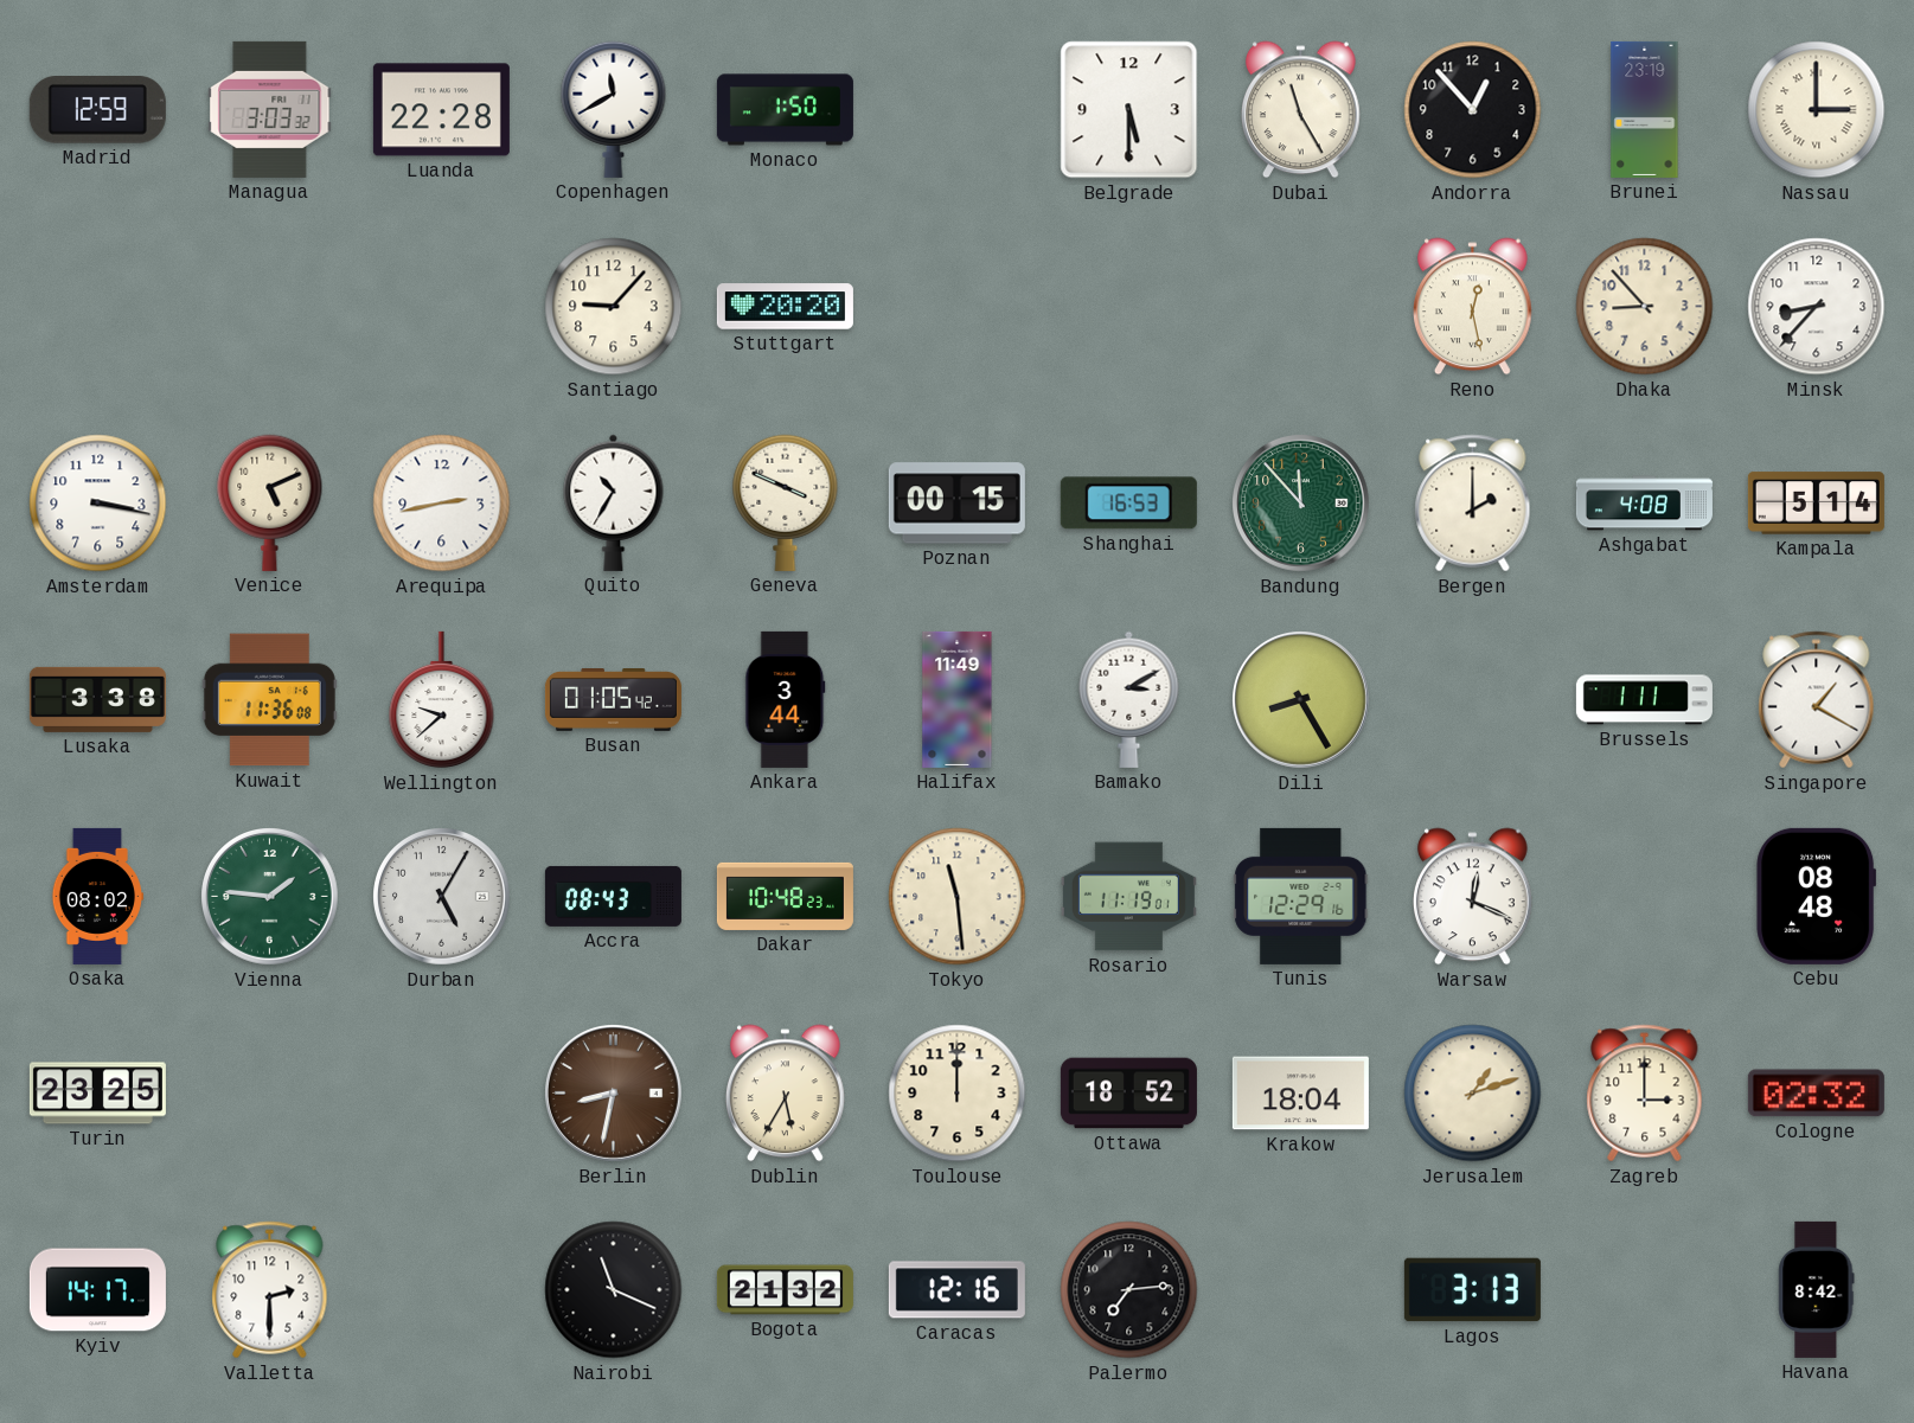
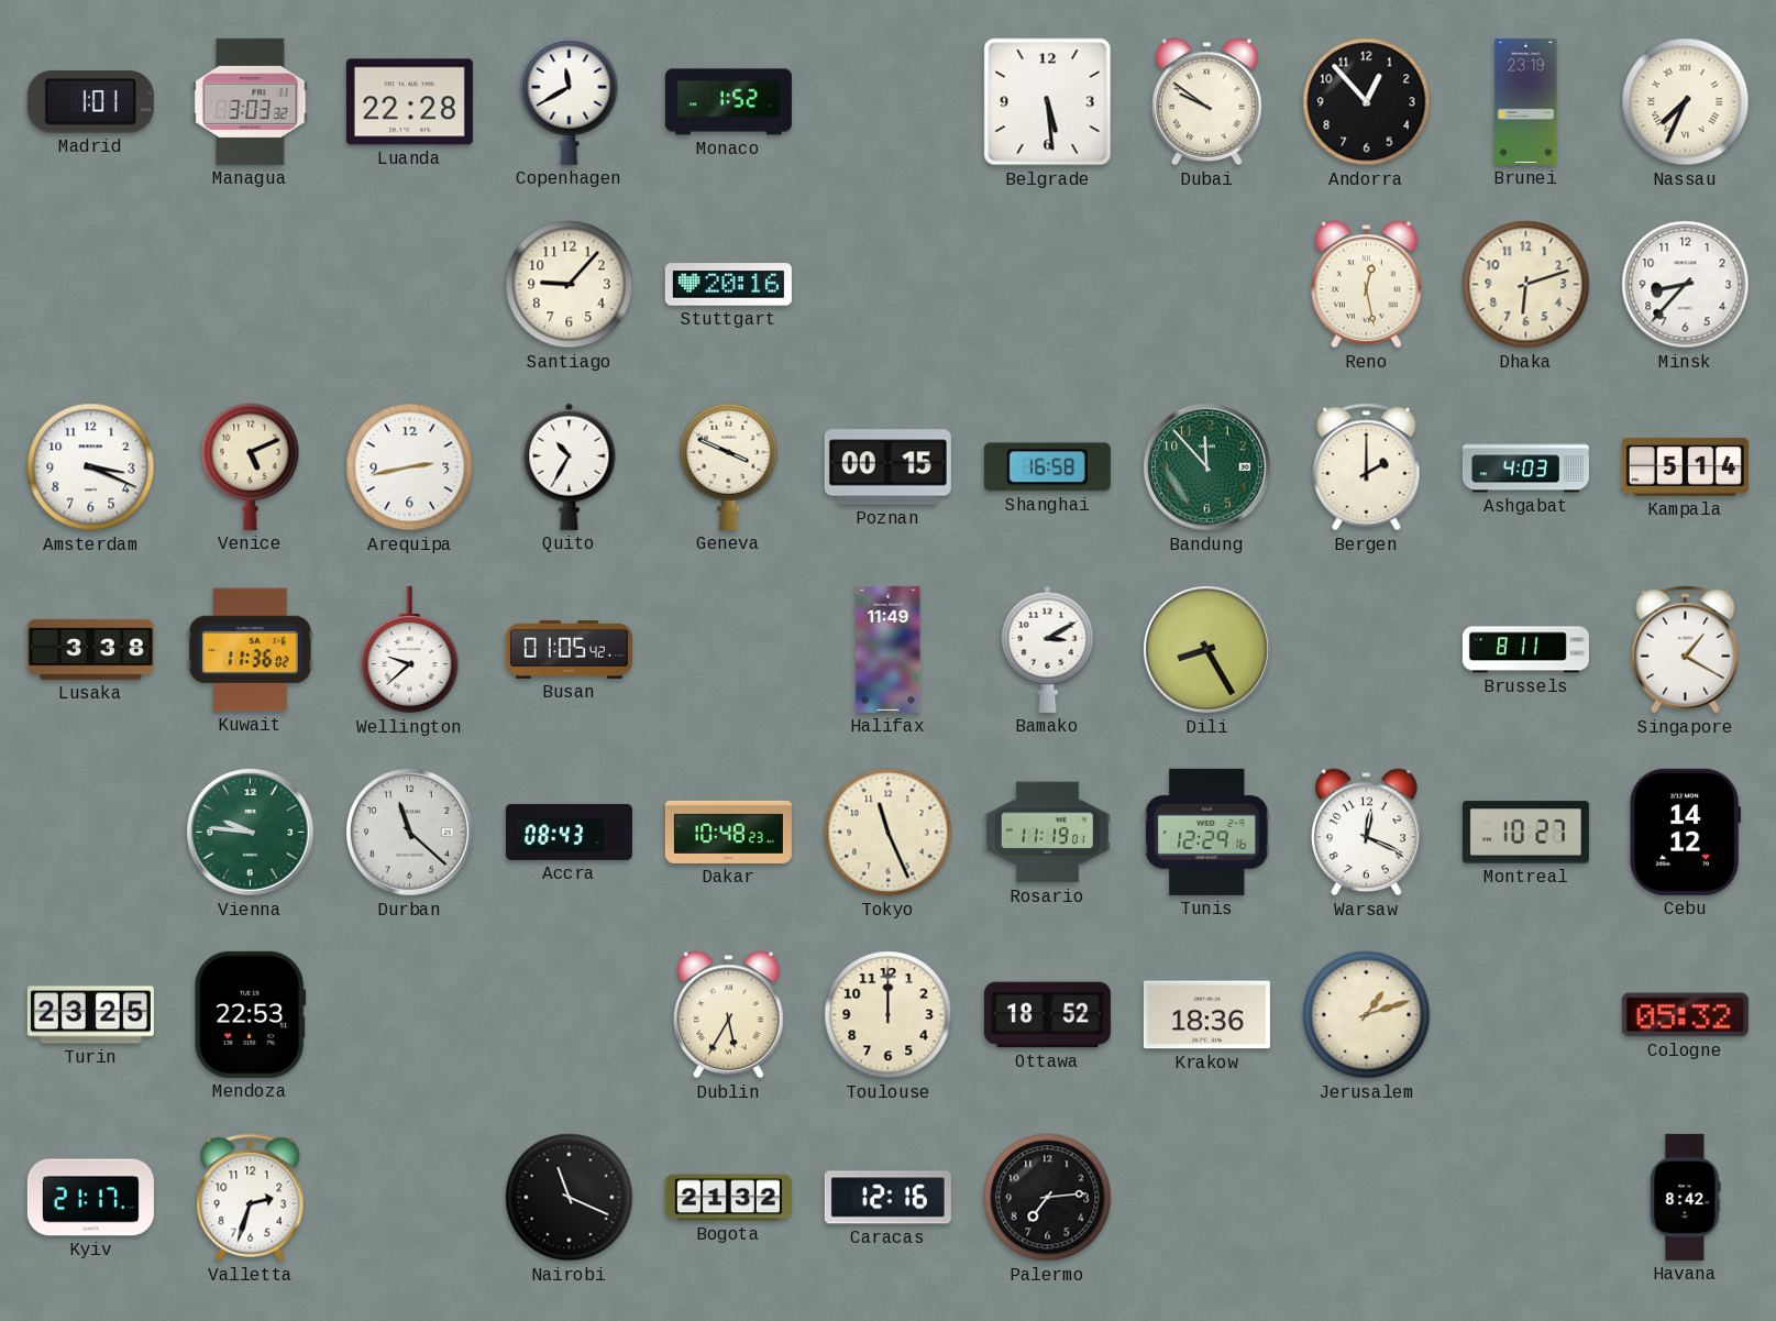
Madrid: 12:59 -> 1:01 (90, 102)
Monaco: 1:50 -> 1:52 (728, 102)
Belgrade: 5:30 -> 5:29 (1048, 102)
Dubai: 11:25 -> 9:51 (1207, 102)
Nassau: 3:00 -> 7:34 (1686, 102)
Stuttgart: 20:20 -> 20:16 (728, 285)
Dhaka: 8:53 -> 6:12 (1526, 285)
Amsterdam: 3:17 -> 3:19 (91, 467)
Shanghai: 16:53 -> 16:58 (1047, 467)
Ashgabat: 4:08 -> 4:03 (1525, 467)
Kuwait: 11:36:08 -> 11:36:02 (250, 650)
Ankara: 3:44 -> none (786, 699)
Brussels: 1:11 -> 8:11 (1525, 650)
Osaka: 08:02 -> none (97, 896)
Vienna: 1:46 -> 9:46 (251, 833)
Durban: 5:05 -> 11:22 (410, 833)
Tokyo: 11:29 -> 11:26 (889, 833)
Montreal: none -> 10:27 (1525, 833)
Cebu: 08:48 -> 14:12 (1686, 832)
Mendoza: none -> 22:53 (251, 1014)
Berlin: 8:32 -> none (614, 1094)
Krakow: 18:04 -> 18:36 (1206, 1015)
Zagreb: 3:00 -> none (1645, 1094)
Cologne: 02:32 -> 05:32 (1685, 1015)
Kyiv: 14:17 -> 21:17 (90, 1198)
Valletta: 2:30 -> 2:33 (251, 1198)
Lagos: 3:13 -> none (1472, 1290)
